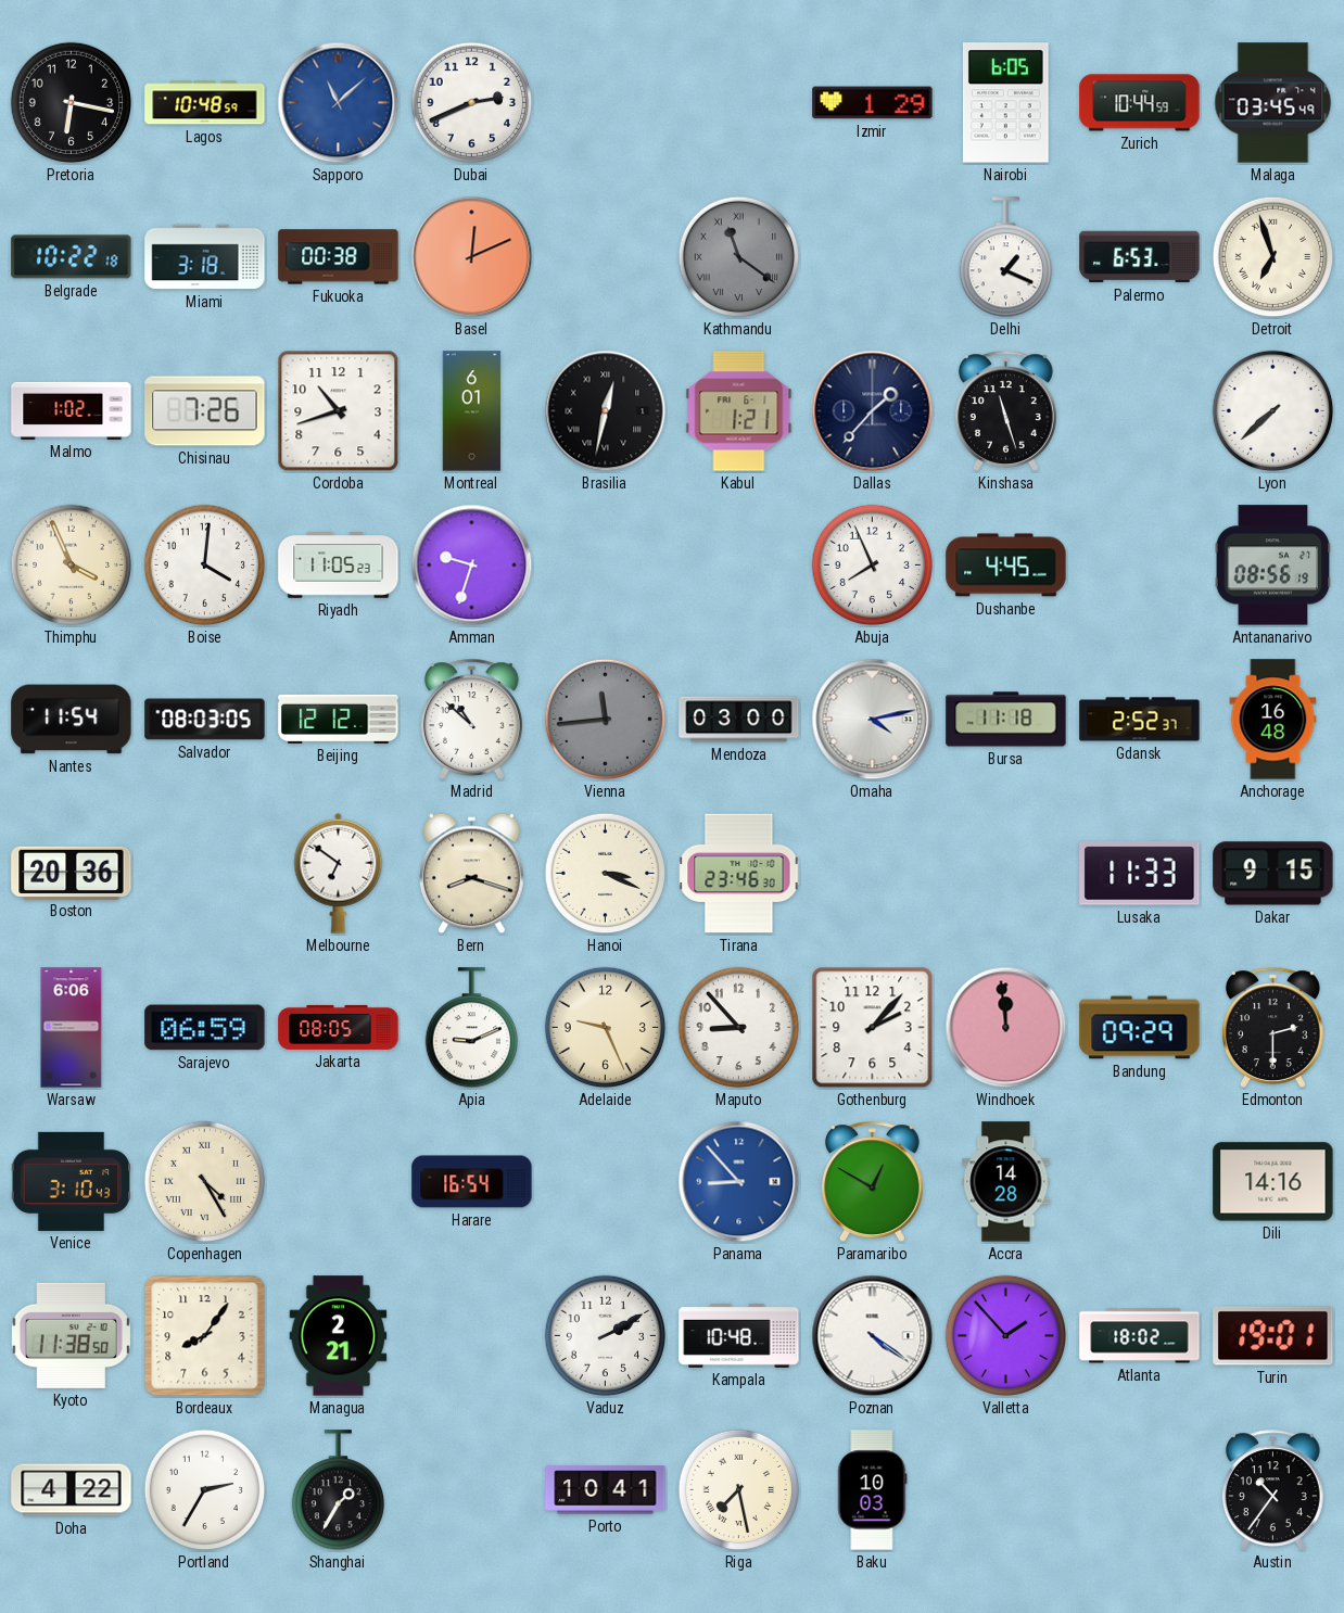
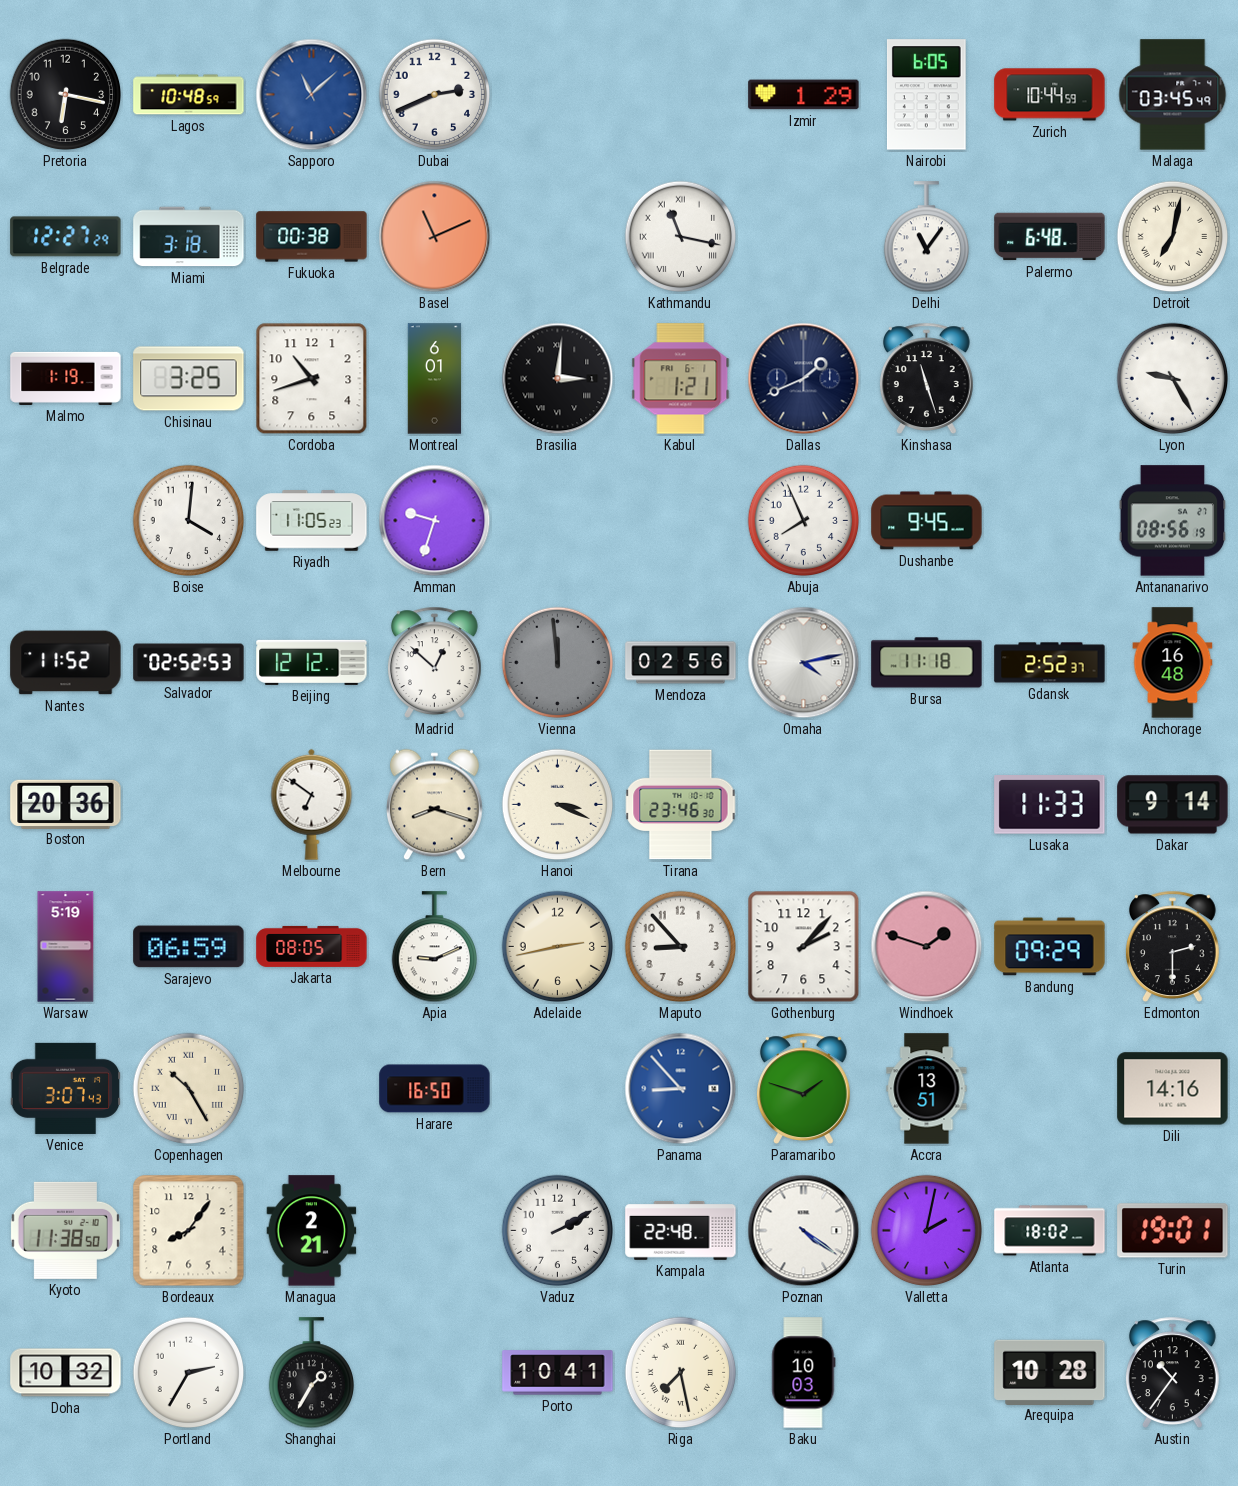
Belgrade: 10:22 -> 12:27 (66, 237)
Basel: 12:11 -> 11:11 (435, 237)
Kathmandu: 11:21 -> 11:17 (681, 237)
Kathmandu dial: grey -> white (681, 237)
Delhi: 1:19 -> 11:06 (926, 237)
Palermo: 6:53 -> 6:48 (1050, 237)
Detroit: 6:57 -> 7:02 (1173, 237)
Malmo: 1:02 -> 1:19 (66, 378)
Chisinau: 7:26 -> 3:25 (189, 379)
Brasilia: 12:32 -> 3:01 (558, 379)
Dallas: 1:37 -> 1:41 (804, 379)
Lyon: 7:38 -> 9:25 (1173, 379)
Thimphu: 3:56 -> none (72, 566)
Dushanbe: 4:45 -> 9:45 (927, 521)
Nantes: 11:54 -> 11:52 (66, 663)
Salvador: 08:03 -> 02:52 (189, 663)
Madrid: 10:52 -> 12:52 (434, 662)
Vienna: 11:44 -> 11:59 (558, 663)
Mendoza: 03:00 -> 02:56 (681, 663)
Dakar: 9:15 -> 9:14 (1173, 805)
Warsaw: 6:06 -> 5:19 (66, 947)
Adelaide: 9:26 -> 2:43 (558, 947)
Windhoek: 11:59 -> 1:48 (927, 947)
Venice: 3:10 -> 3:07 (66, 1088)
Copenhagen: 4:25 -> 10:25 (189, 1089)
Harare: 16:54 -> 16:50 (435, 1089)
Paramaribo: 12:50 -> 1:48 (803, 1088)
Accra: 14:28 -> 13:51 (927, 1089)
Kampala: 10:48 -> 22:48 (681, 1230)
Valletta: 1:53 -> 2:02 (927, 1231)
Doha: 4:22 -> 10:32 (66, 1373)
Arequipa: none -> 10:28 (1050, 1372)
